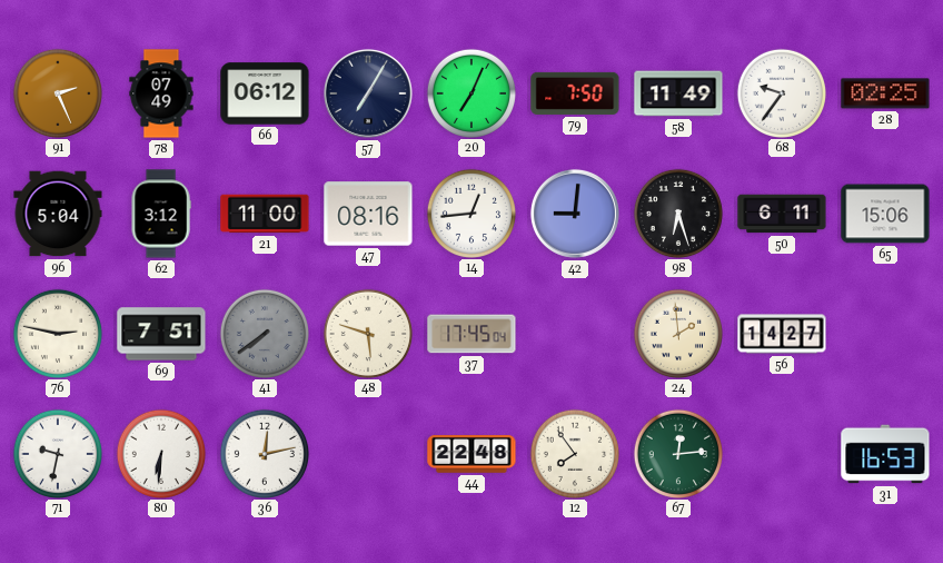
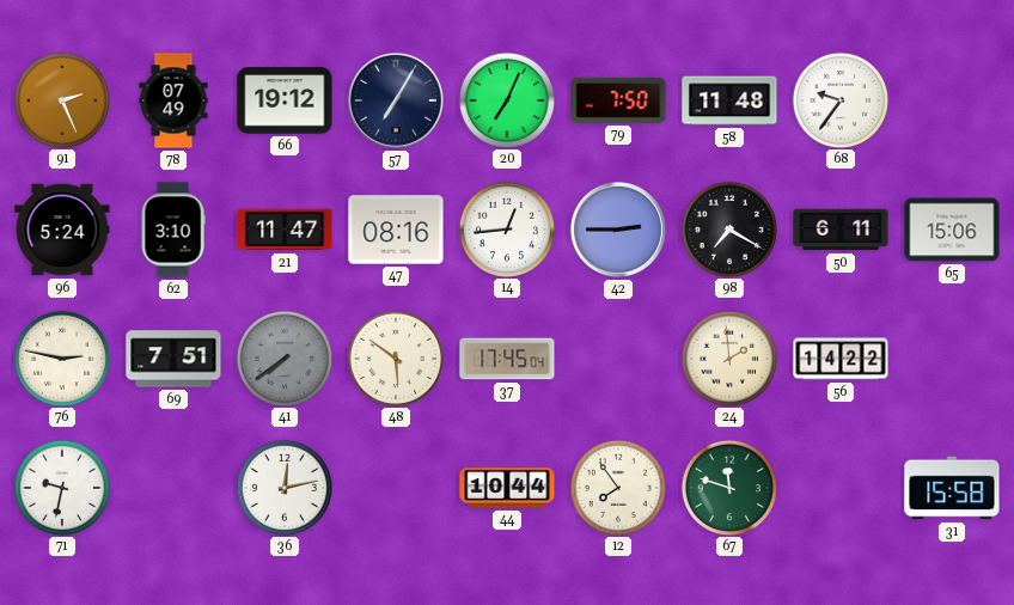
66: 06:12 -> 19:12 (285, 100)
58: 11:49 -> 11:48 (729, 100)
28: 02:25 -> none (885, 93)
96: 5:04 -> 5:24 (62, 230)
62: 3:12 -> 3:10 (173, 230)
21: 11:00 -> 11:47 (285, 230)
42: 9:01 -> 2:45 (618, 230)
98: 6:27 -> 7:20 (728, 228)
48: 5:48 -> 5:51 (395, 357)
56: 14:27 -> 14:22 (841, 359)
80: 6:31 -> none (160, 453)
44: 22:48 -> 10:44 (507, 488)
67: 12:14 -> 11:48 (728, 487)
31: 16:53 -> 15:58 (952, 488)
